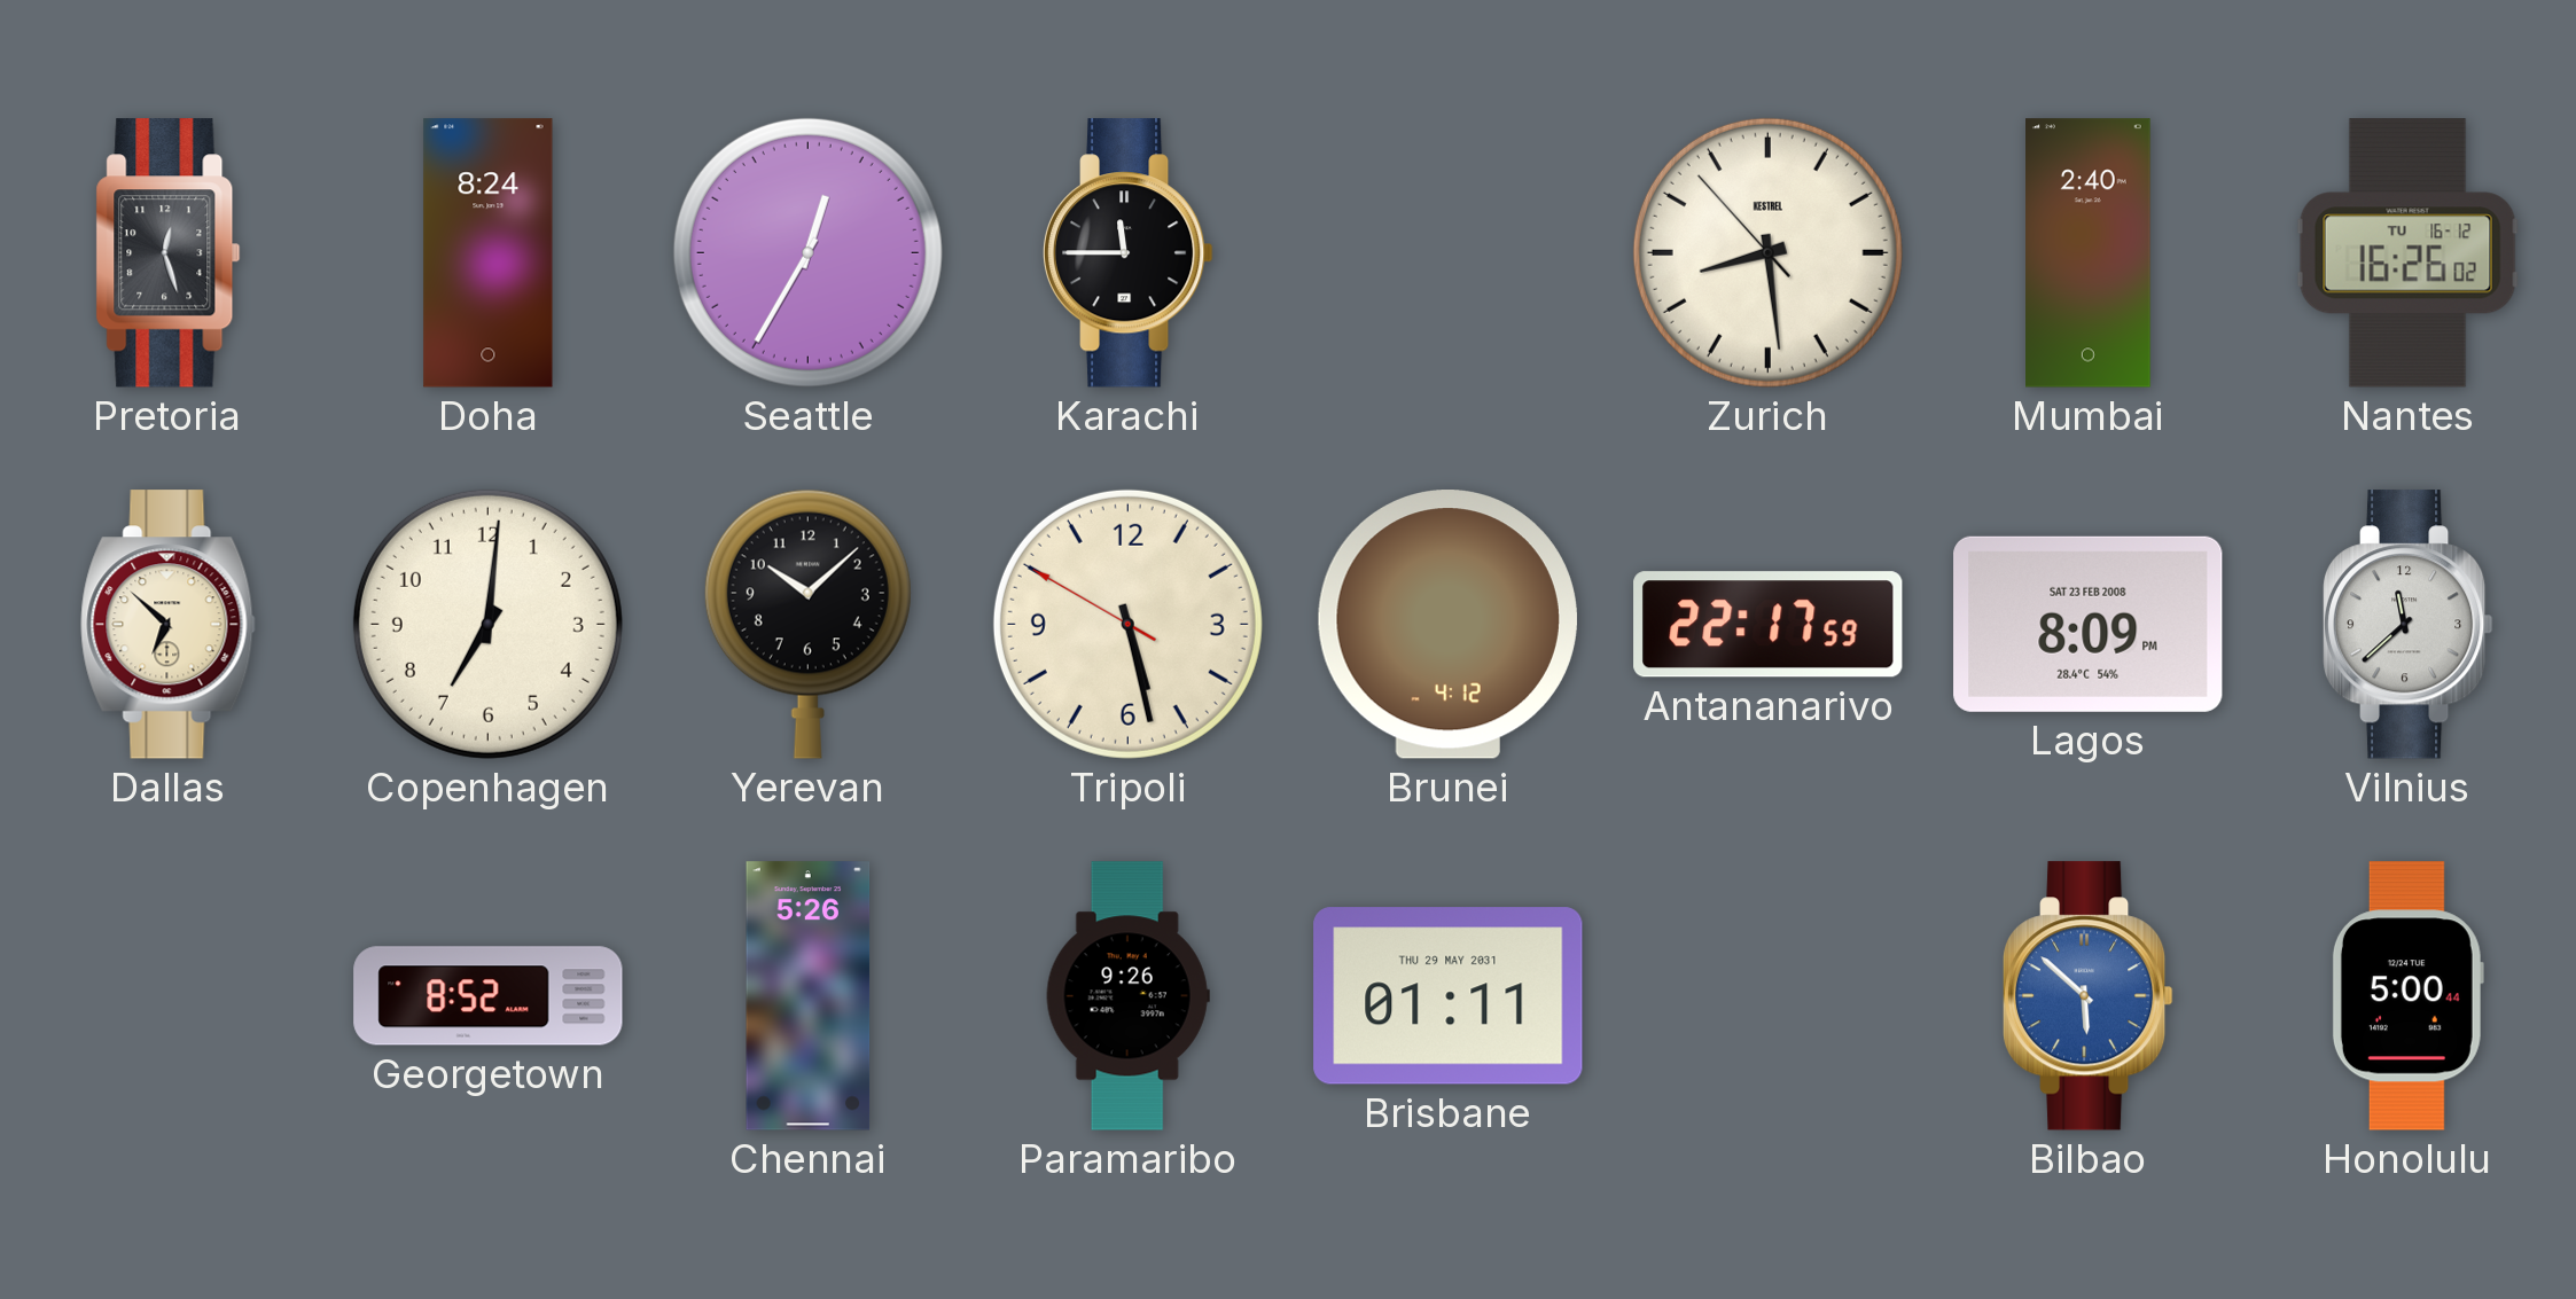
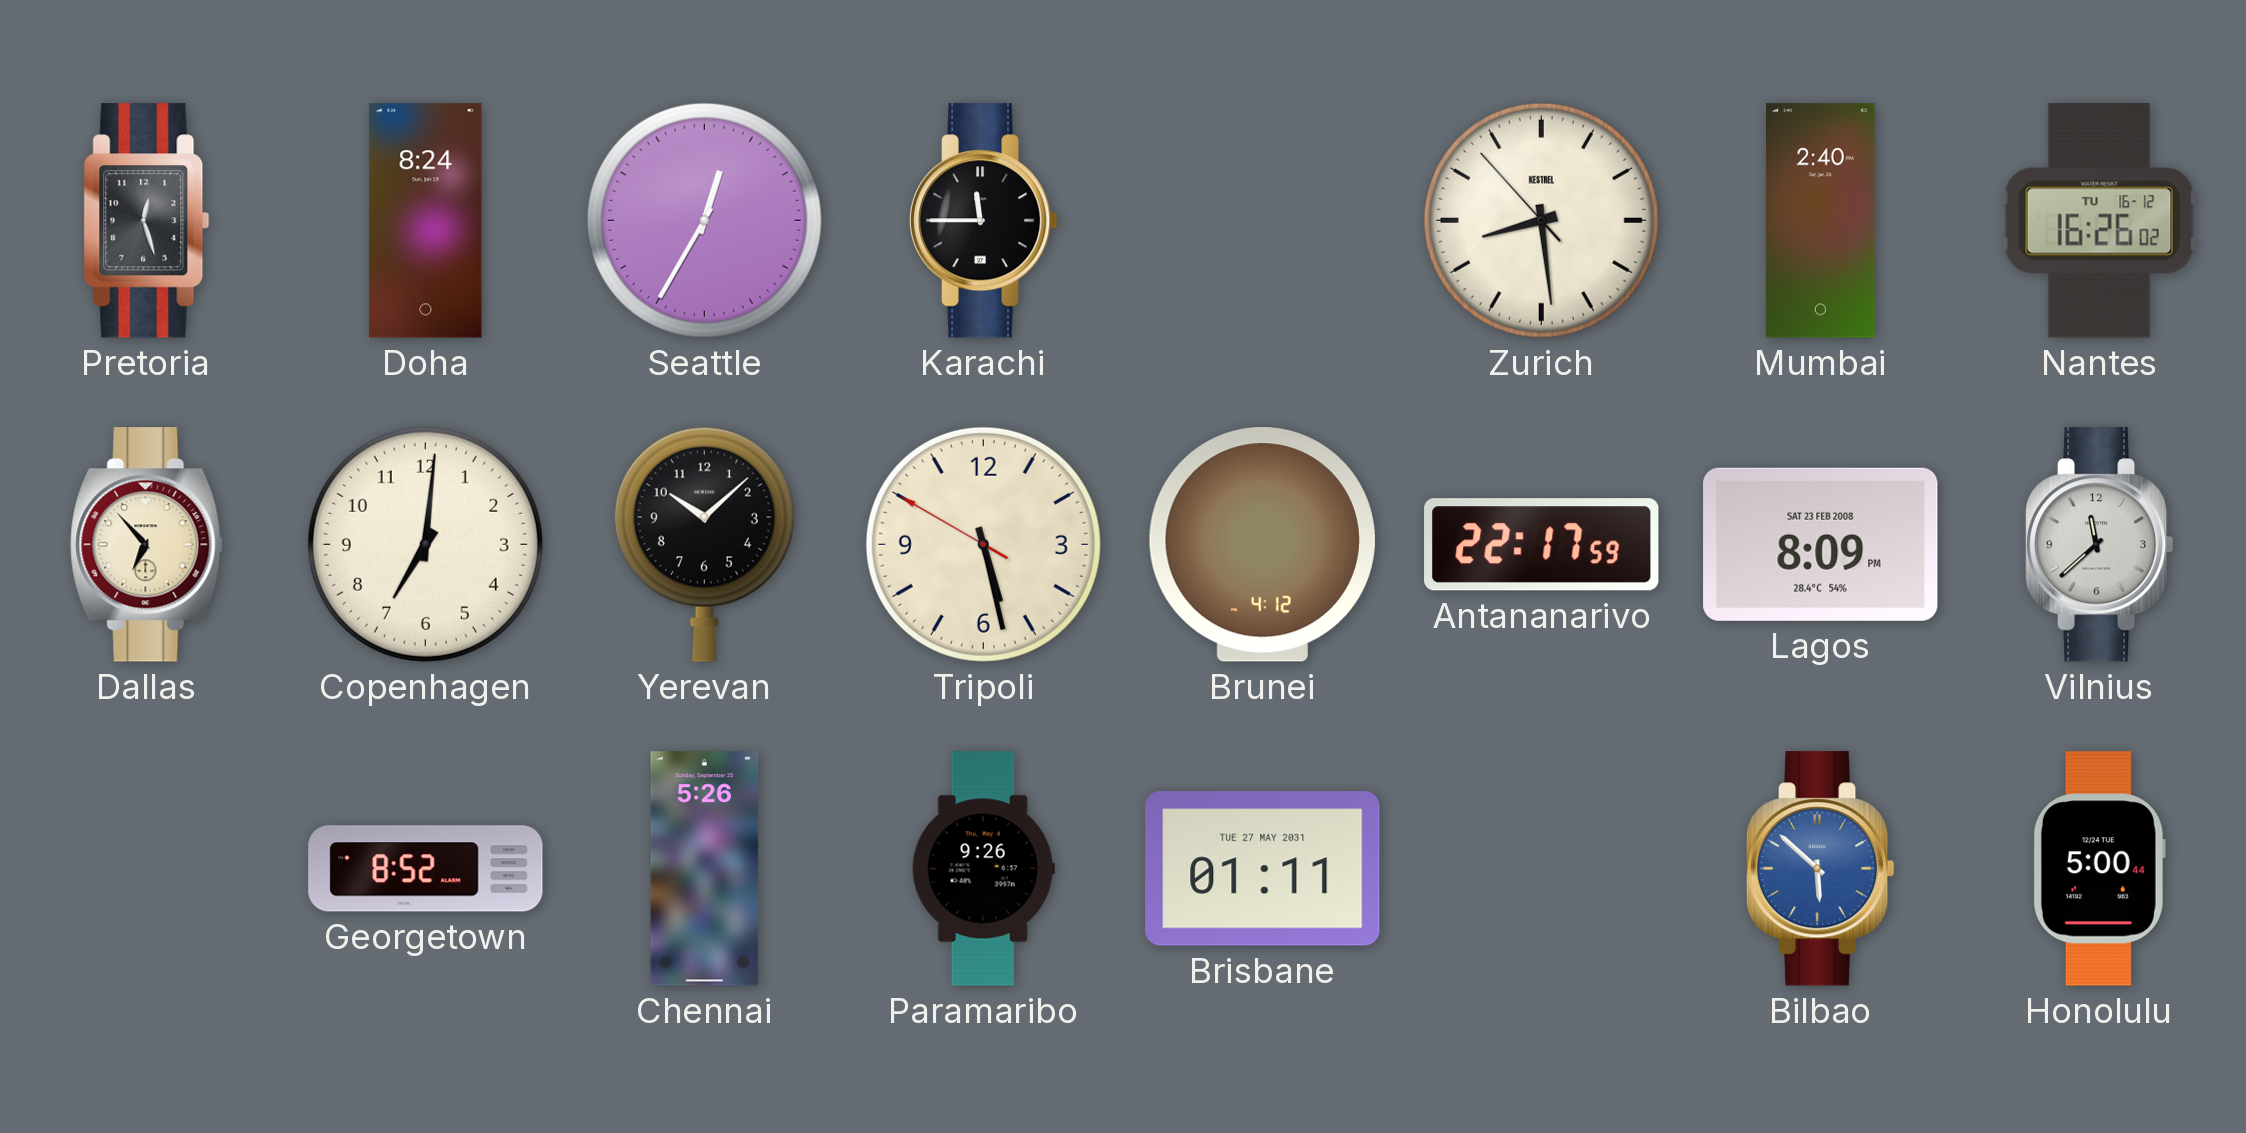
Dallas: 6:52 -> 6:53 (147, 545)
Brisbane date: THU 29 MAY 2031 -> TUE 27 MAY 2031 (1263, 869)
